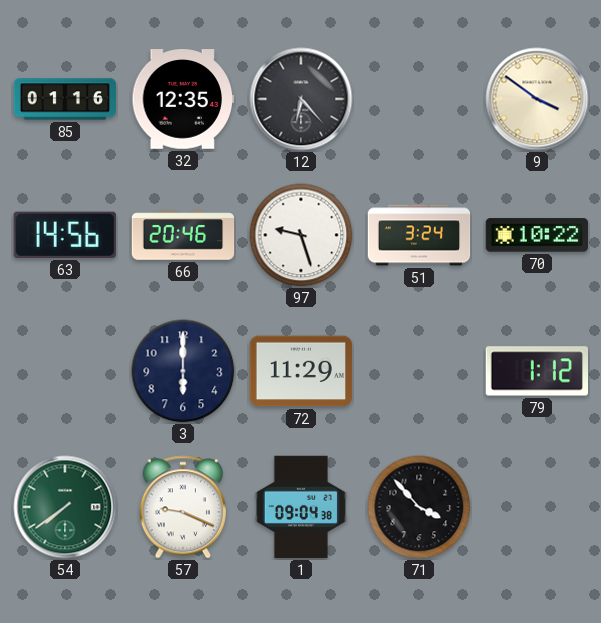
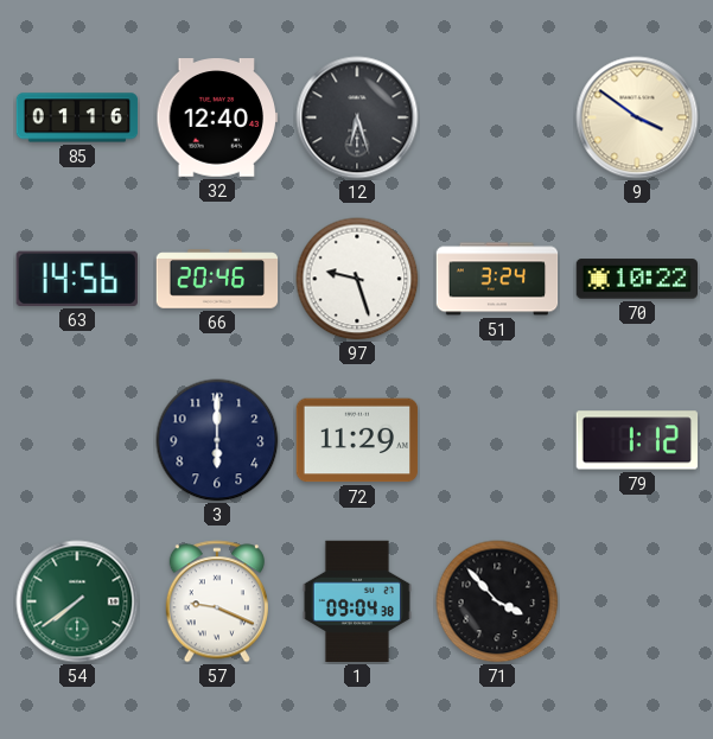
32: 12:35 -> 12:40 (217, 117)
12: 6:23 -> 6:27 (357, 117)
